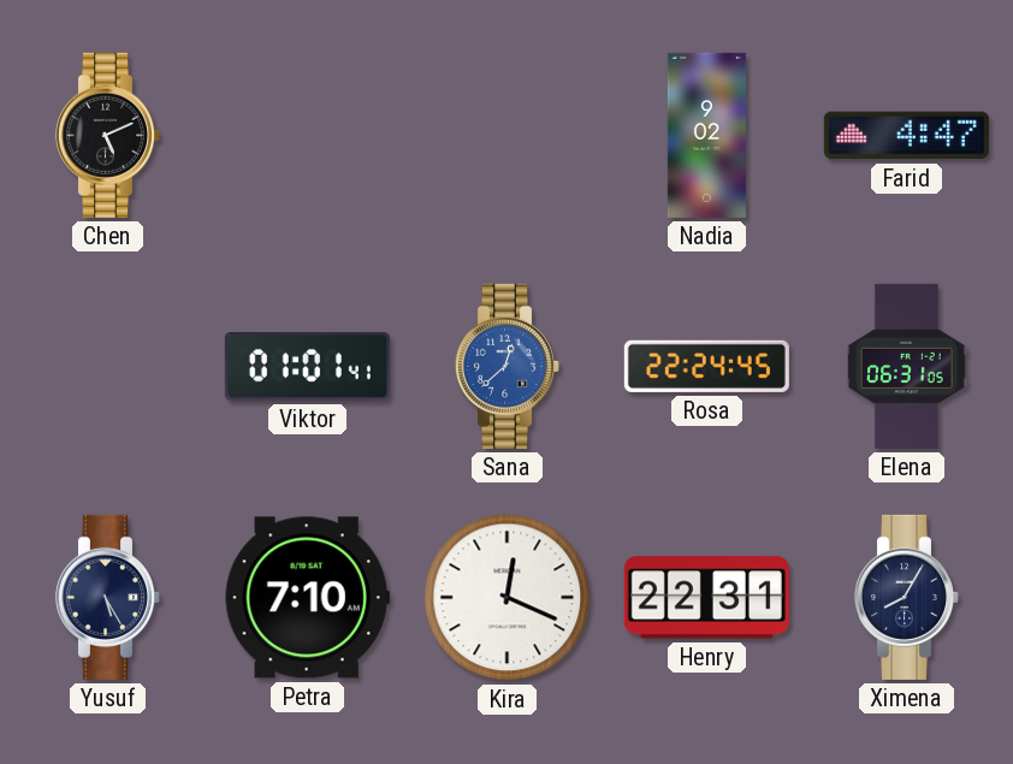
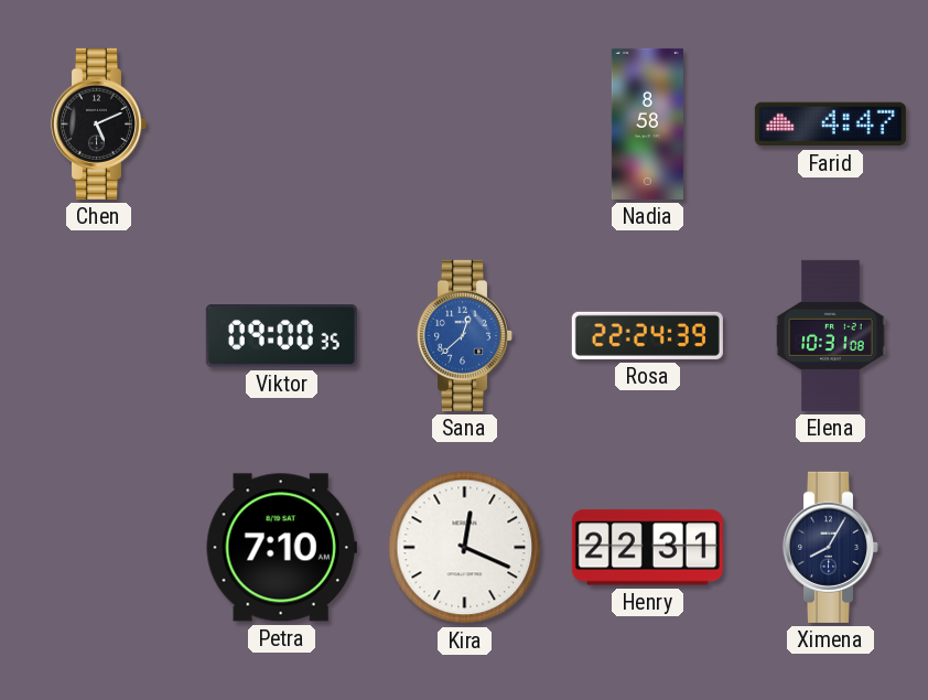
Nadia: 9:02 -> 8:58 (647, 123)
Viktor: 01:01 -> 09:00 (281, 336)
Rosa: 22:24:45 -> 22:24:39 (647, 335)
Elena: 06:31 -> 10:31 (831, 335)
Yusuf: 5:25 -> none (108, 597)
